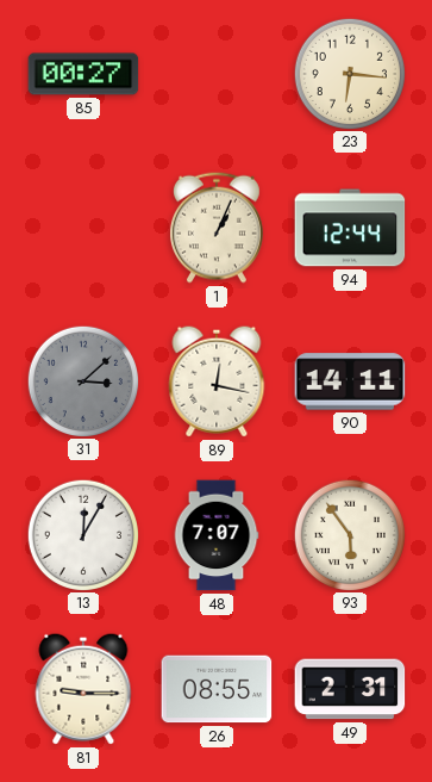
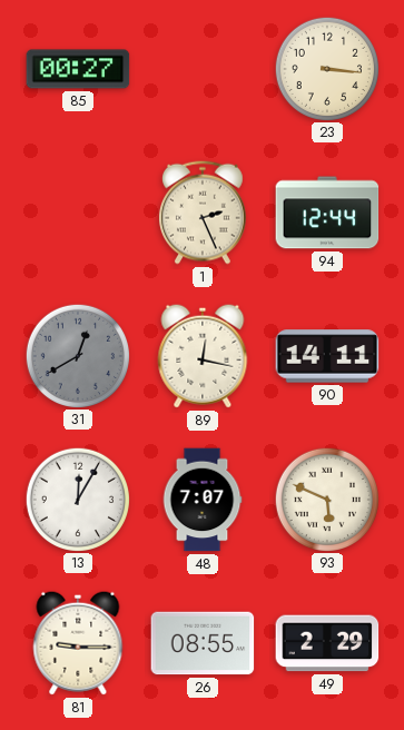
23: 6:16 -> 3:16 (326, 68)
1: 1:04 -> 2:26 (203, 213)
31: 3:08 -> 12:40 (77, 355)
93: 5:54 -> 5:49 (326, 499)
49: 2:31 -> 2:29 (327, 643)
